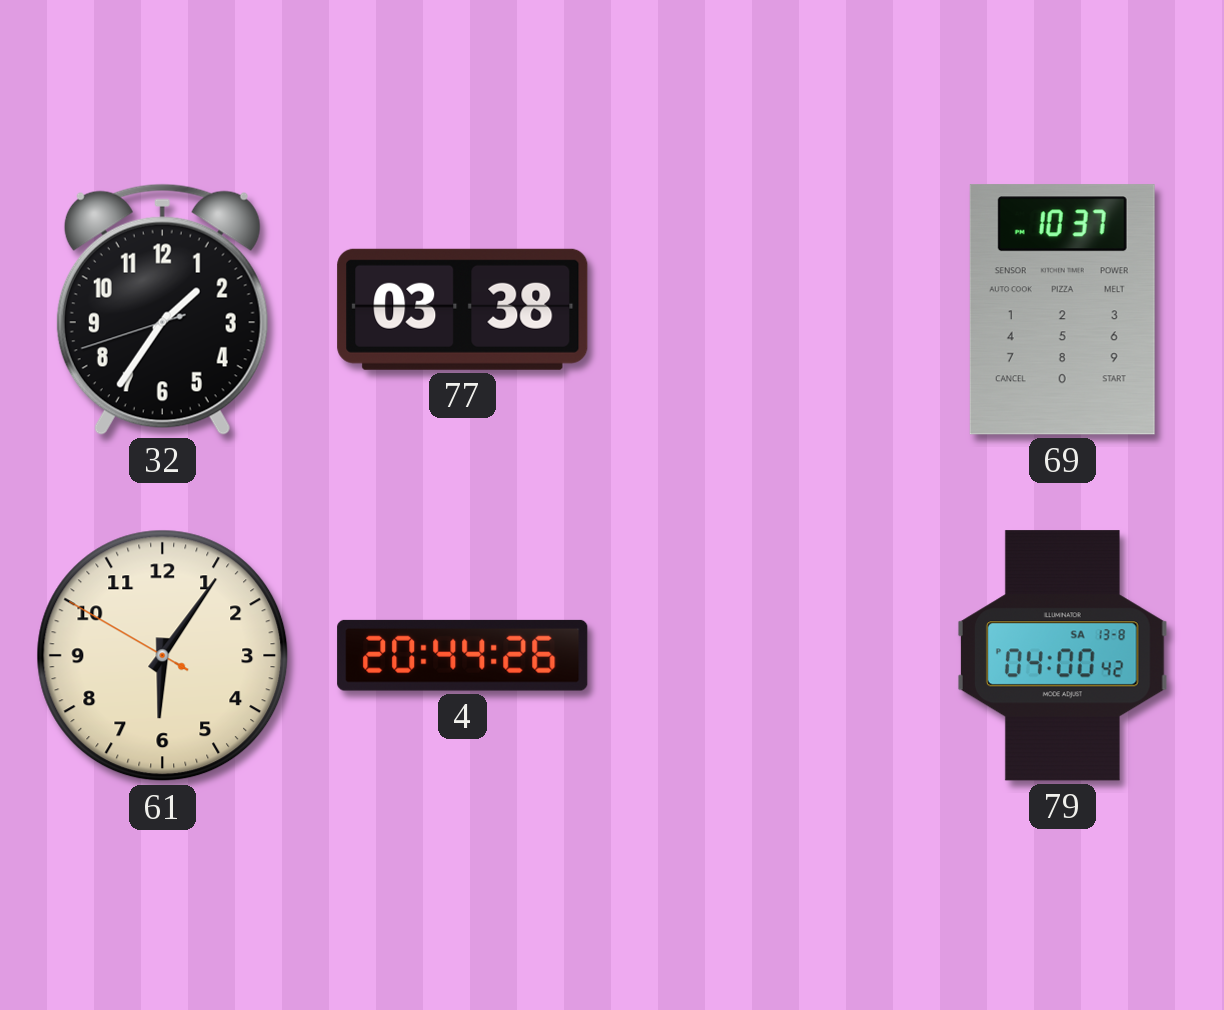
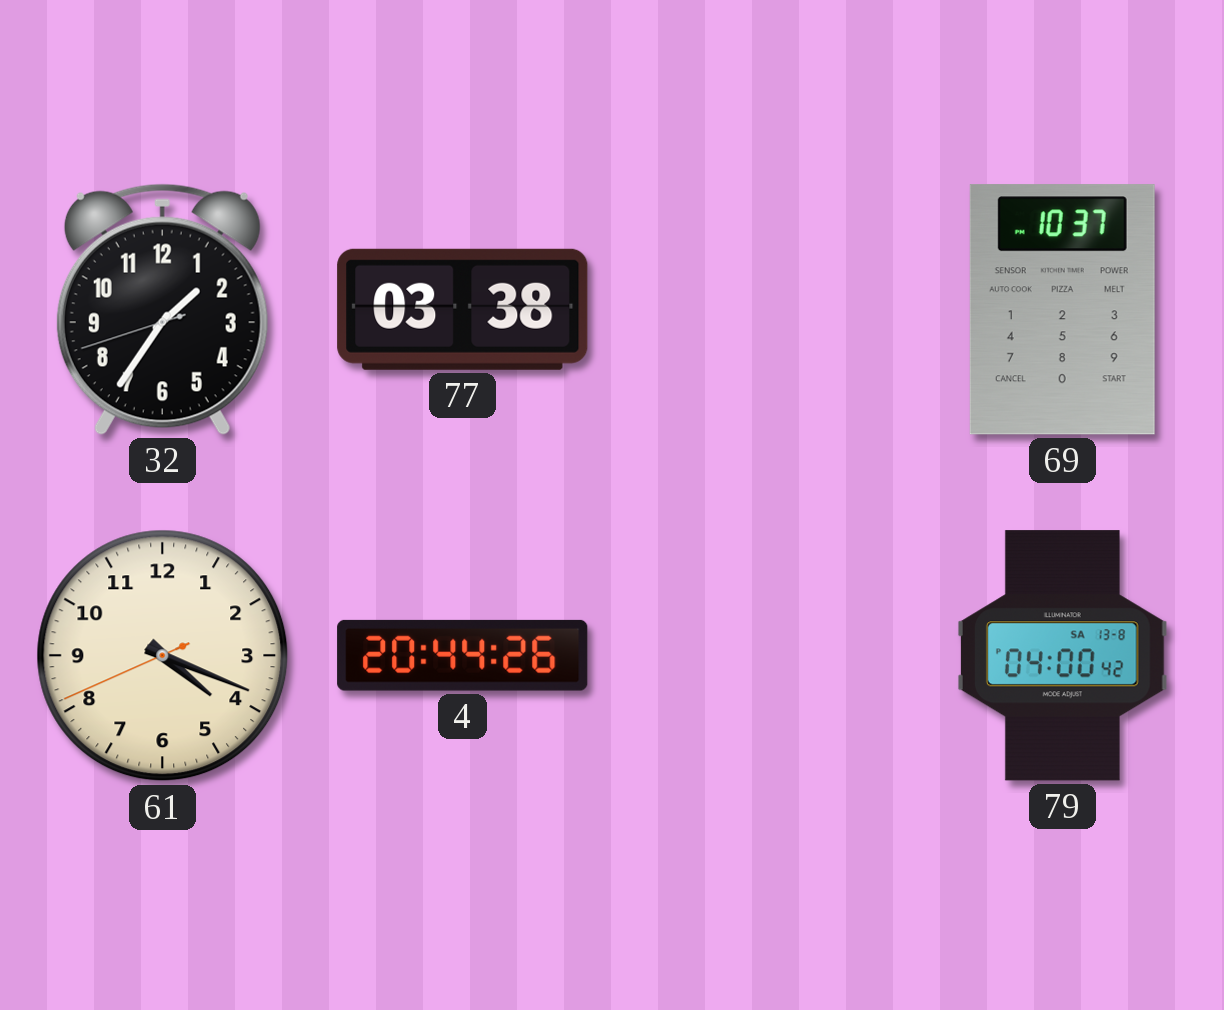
61: 6:05 -> 4:18 (163, 656)
